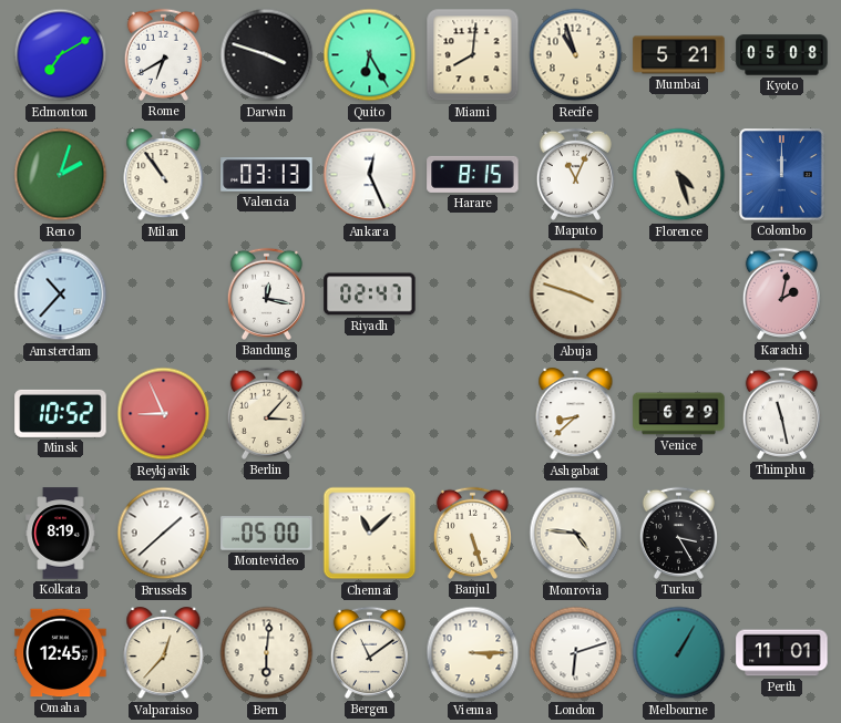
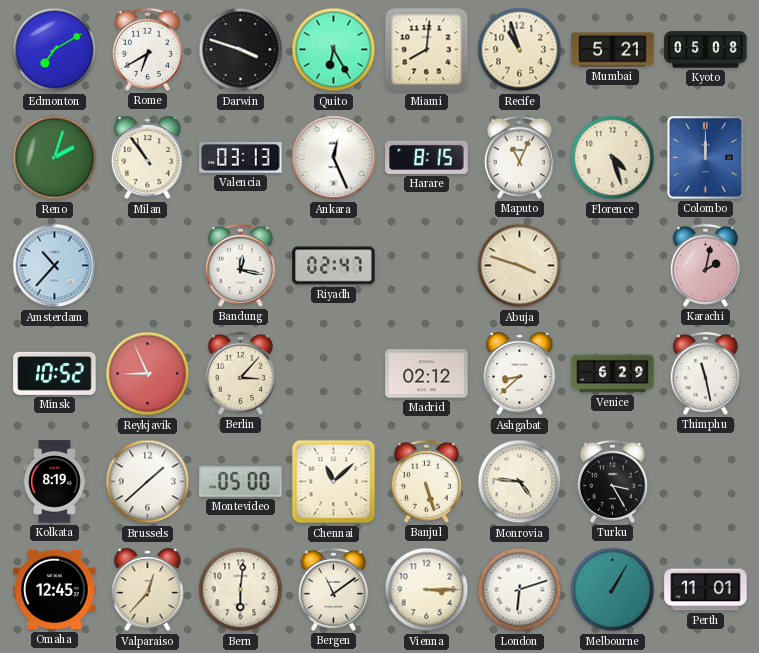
Madrid: none -> 02:12 (427, 374)
